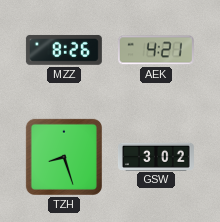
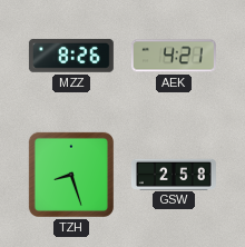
GSW: 3:02 -> 2:58 (174, 174)
